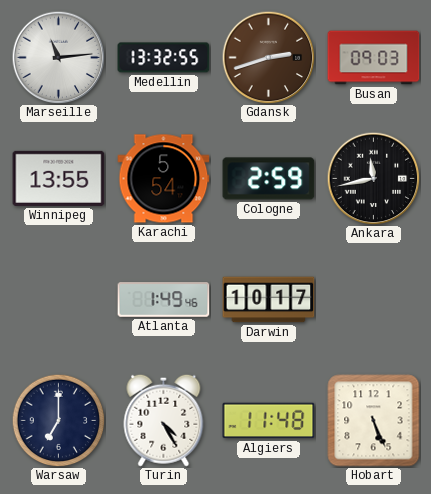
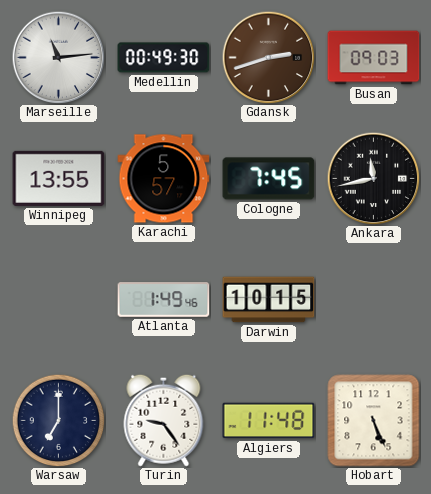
Medellin: 13:32 -> 00:49 (164, 58)
Karachi: 5:54 -> 5:57 (164, 179)
Cologne: 2:59 -> 7:45 (269, 179)
Darwin: 10:17 -> 10:15 (269, 300)
Turin: 4:25 -> 9:24 (164, 420)
